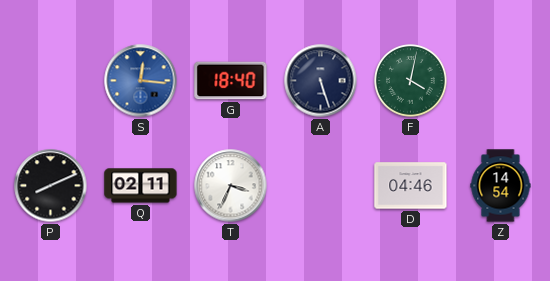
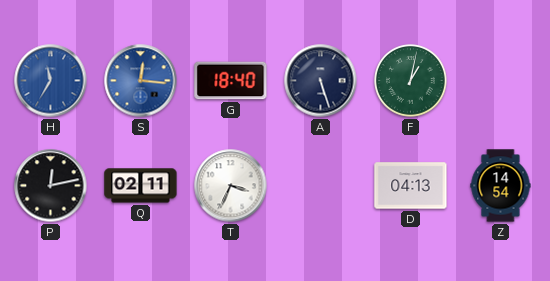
H: none -> 11:35 (51, 81)
F: 4:02 -> 1:02 (411, 81)
P: 8:11 -> 12:13 (51, 186)
D: 04:46 -> 04:13 (411, 186)
